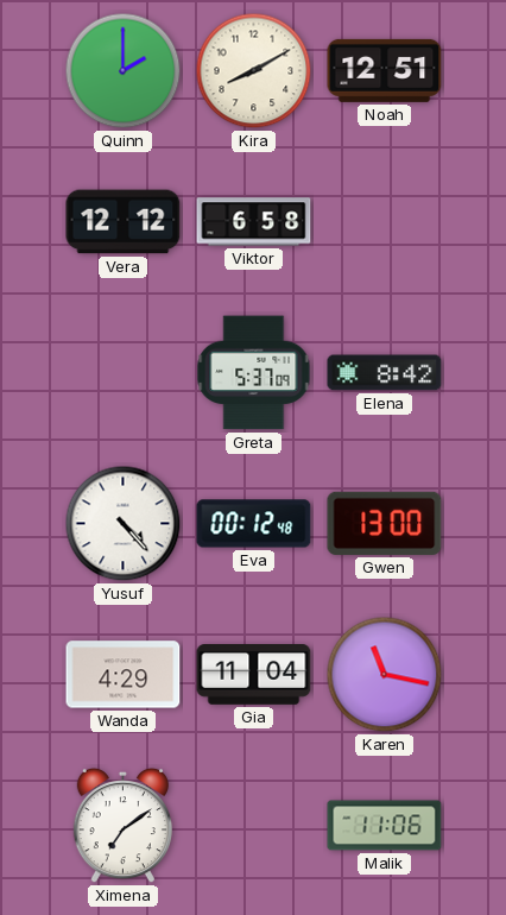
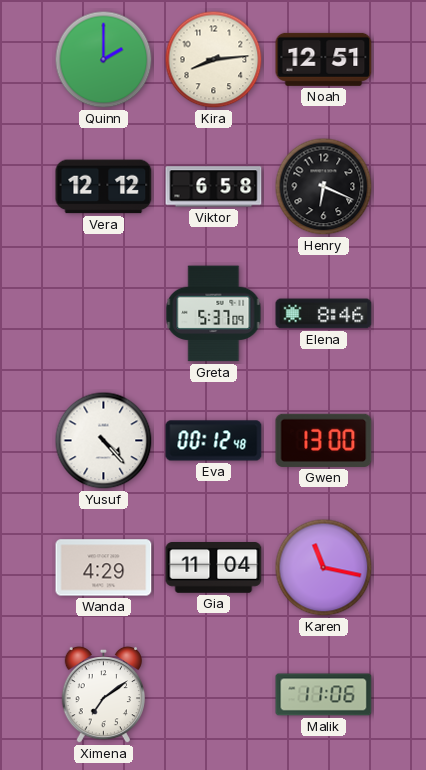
Kira: 8:10 -> 8:14 (214, 60)
Henry: none -> 6:19 (324, 187)
Elena: 8:42 -> 8:46 (324, 314)
